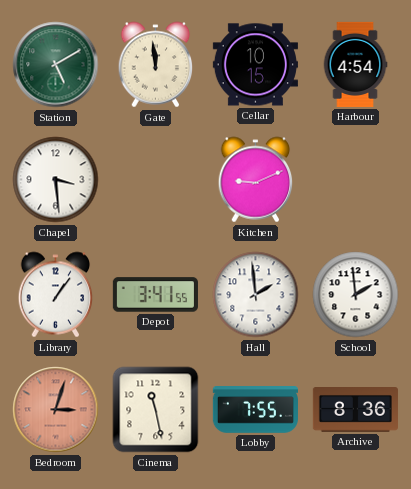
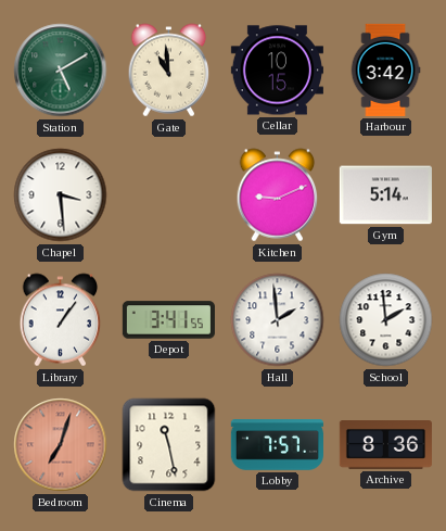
Gate: 11:59 -> 10:59 (169, 71)
Harbour: 4:54 -> 3:42 (385, 69)
Gym: none -> 5:14 (385, 195)
Bedroom: 3:03 -> 7:03 (61, 445)
Lobby: 7:55 -> 7:57 (277, 445)
